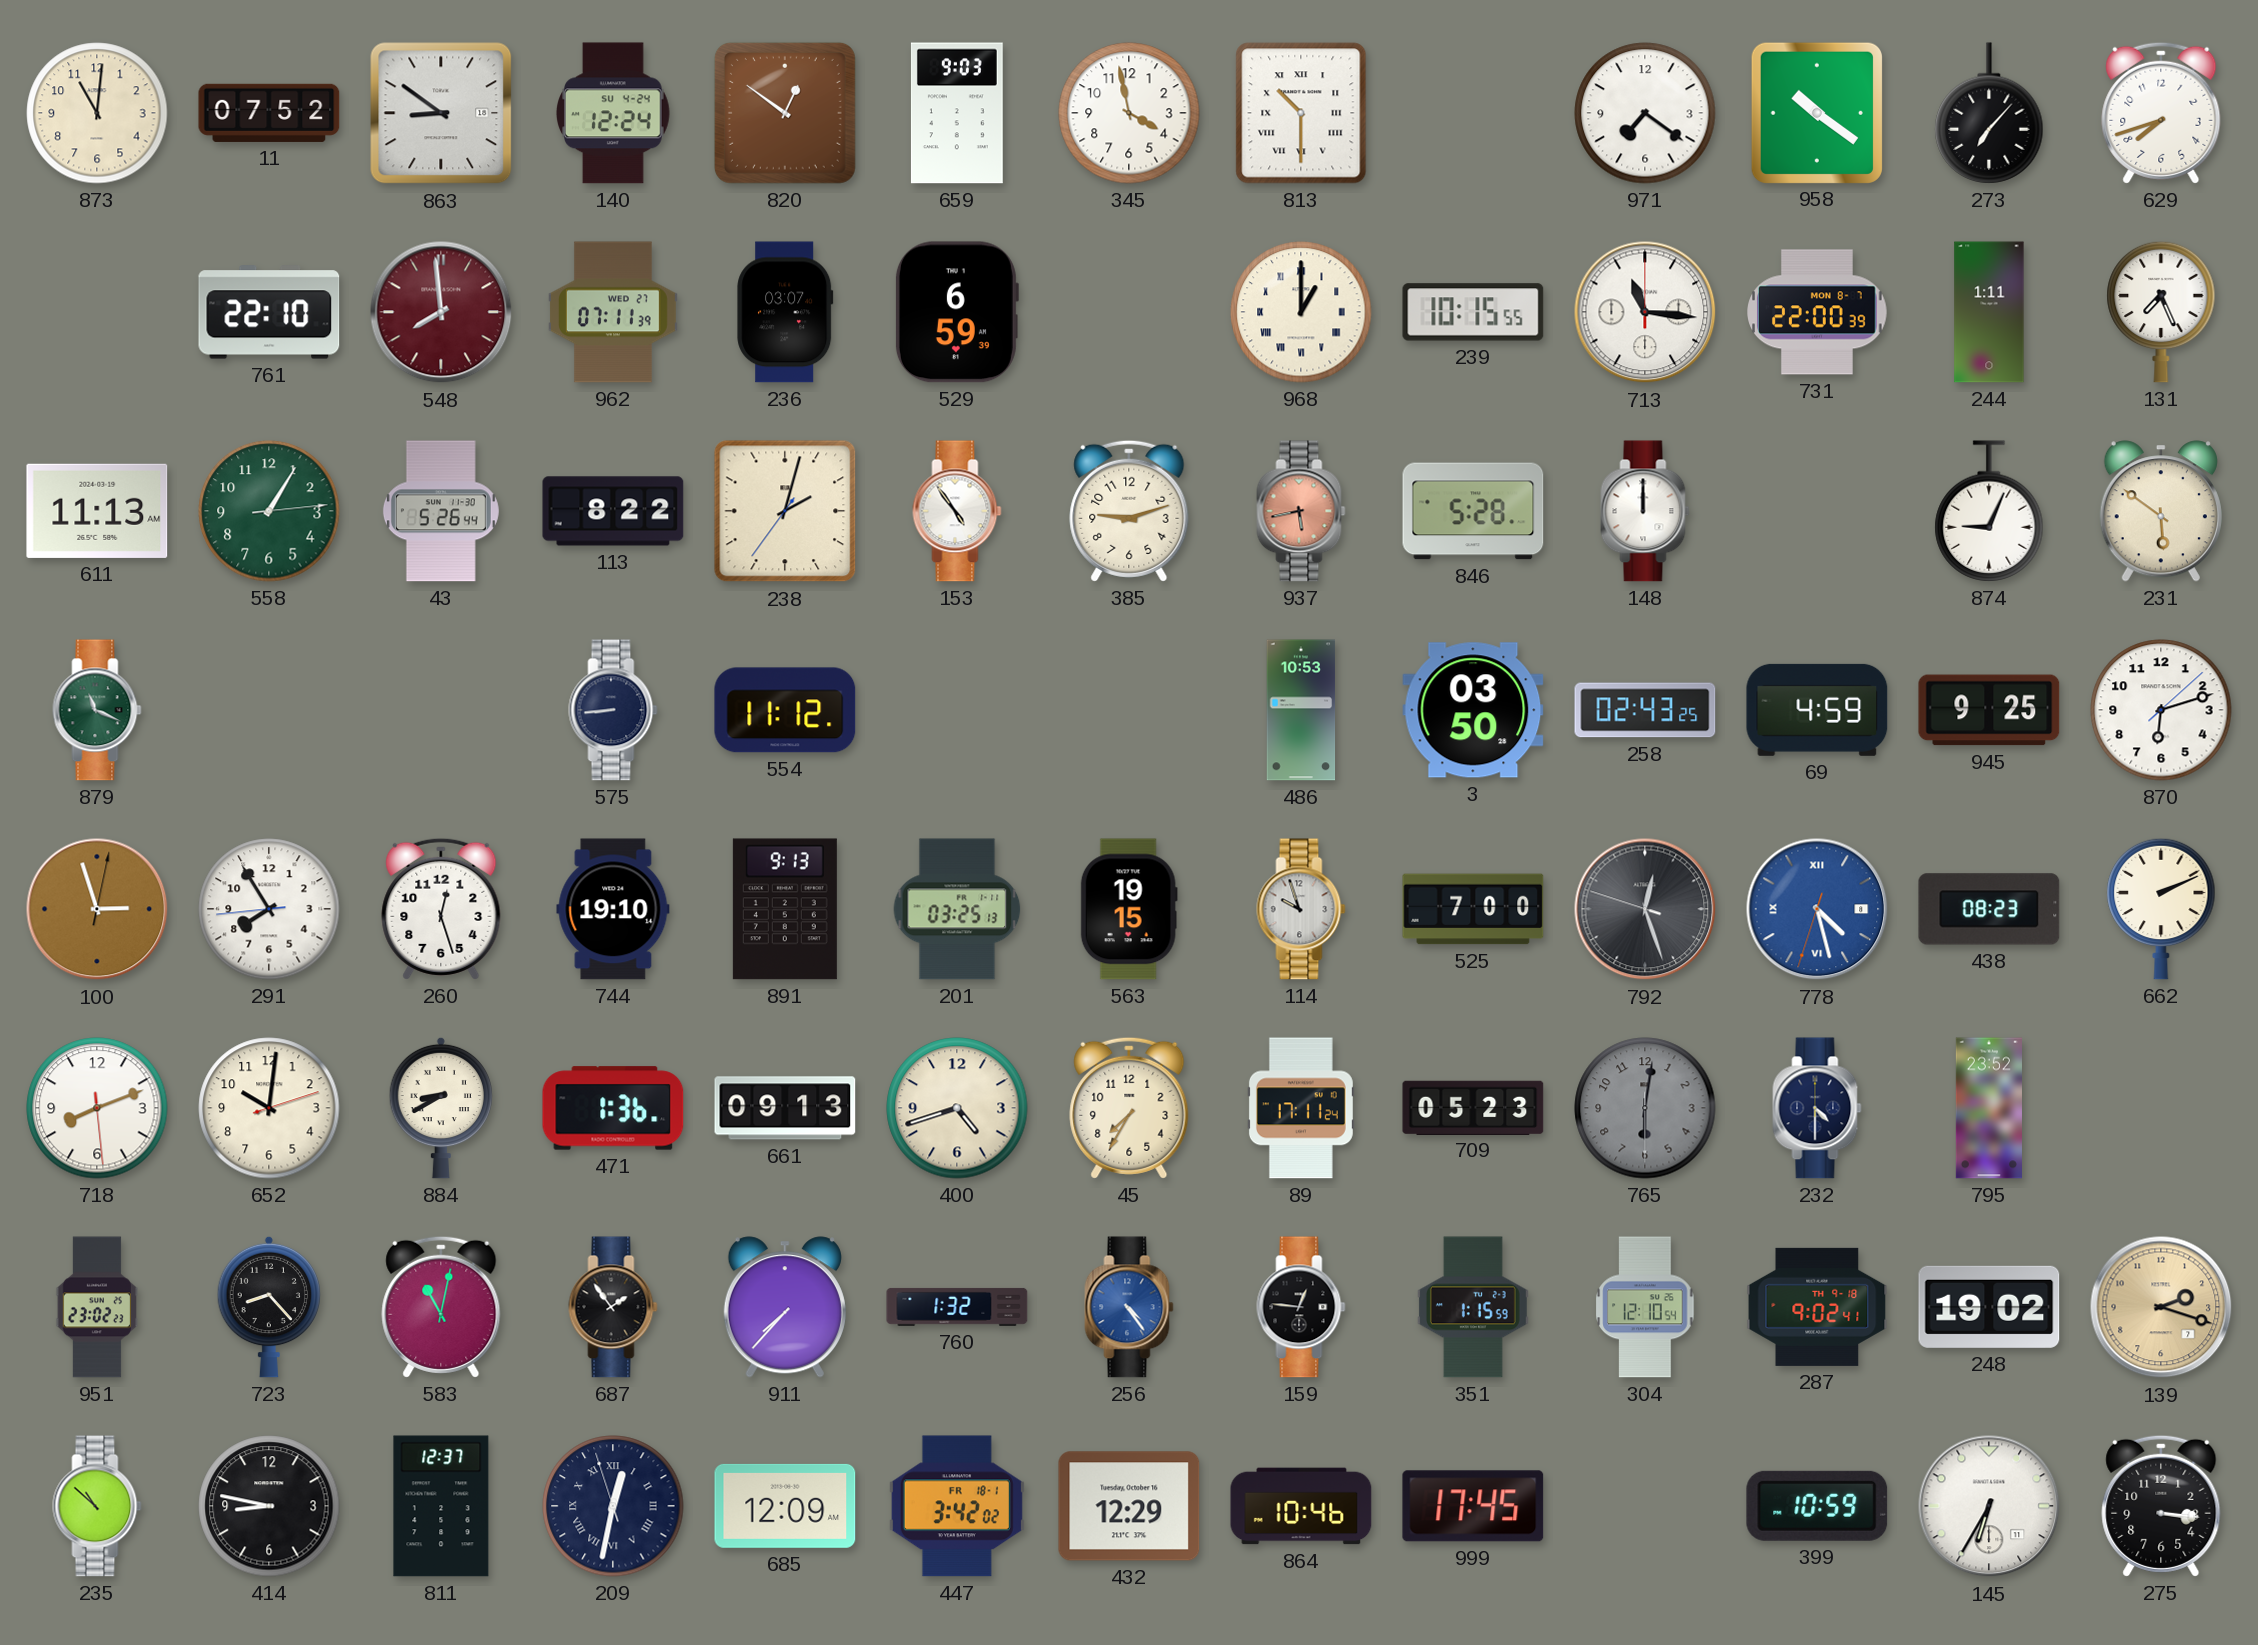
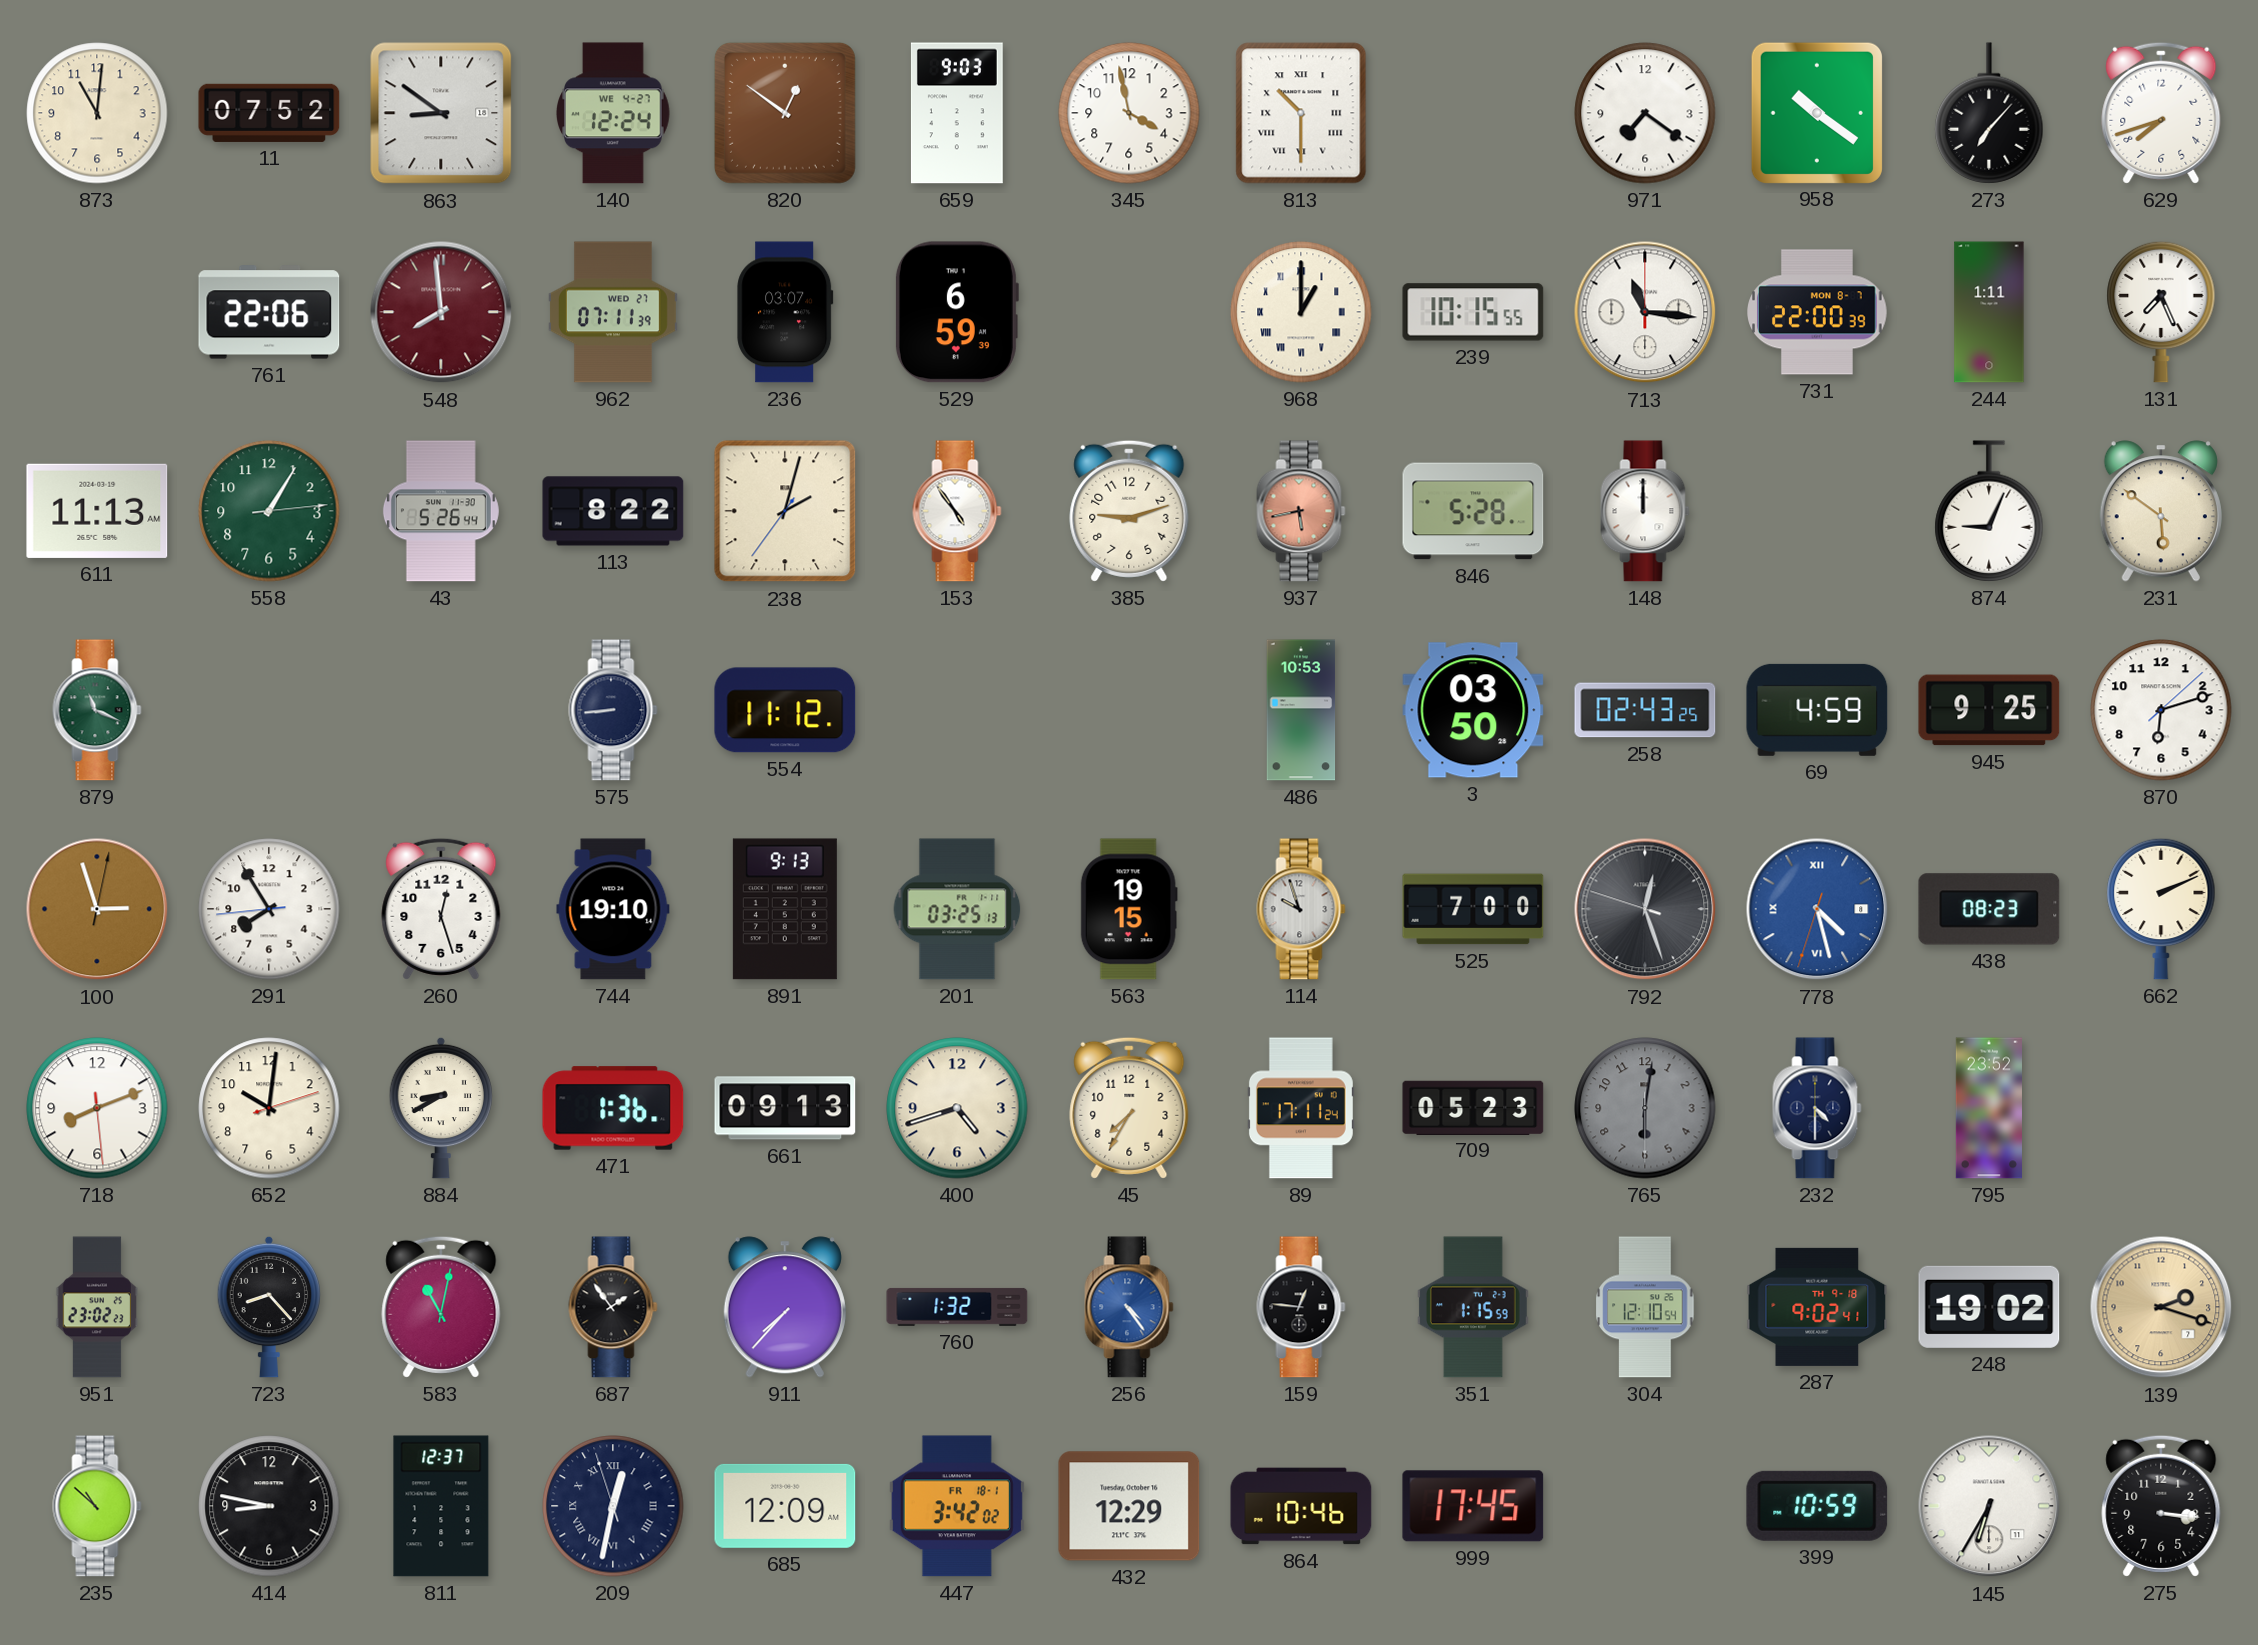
140 date: SU 4-24 -> WE 4-27 (613, 113)
761: 22:10 -> 22:06 (269, 312)
